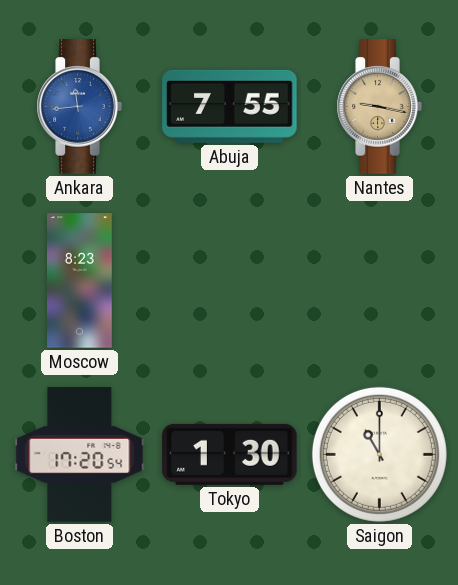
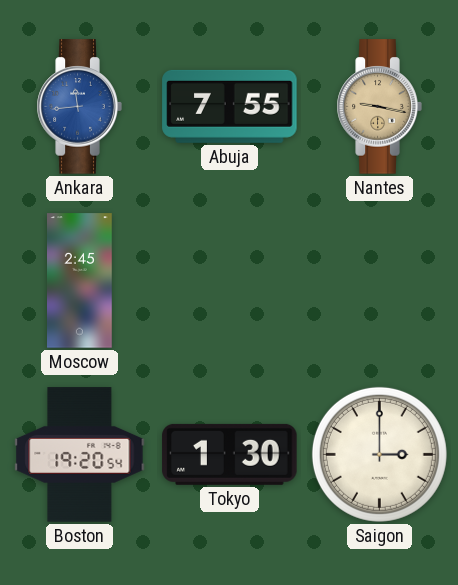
Moscow: 8:23 -> 2:45 (80, 281)
Boston: 17:20 -> 19:20 (80, 455)
Saigon: 11:00 -> 3:00 (379, 454)
